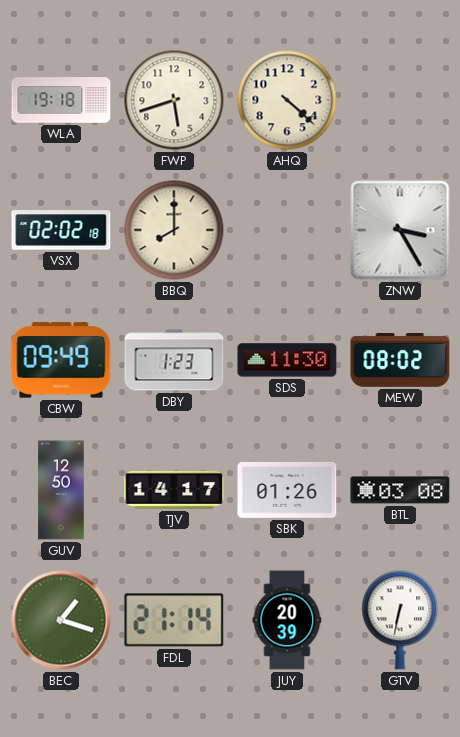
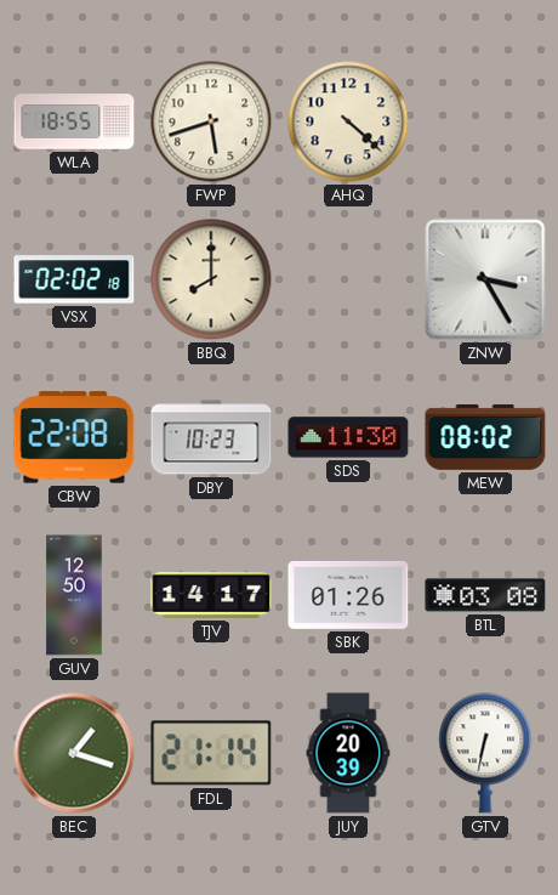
WLA: 19:18 -> 18:55 (74, 121)
CBW: 09:49 -> 22:08 (74, 437)
DBY: 1:23 -> 10:23 (211, 437)
